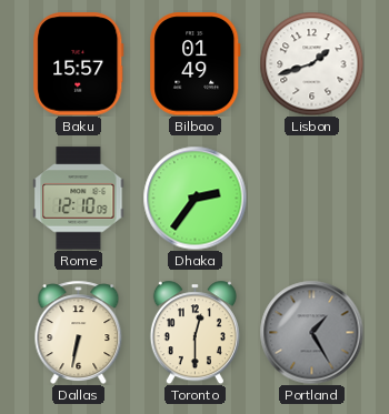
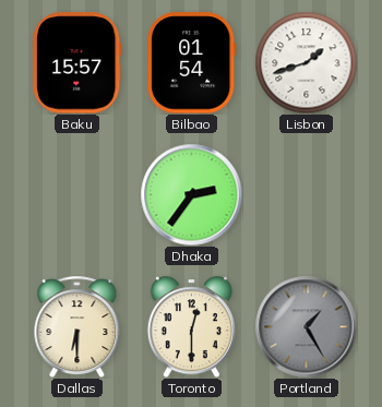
Bilbao: 01:49 -> 01:54 (192, 63)
Rome: 12:10 -> none (79, 199)
Dallas: 6:32 -> 6:30 (77, 326)
